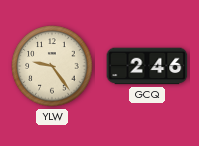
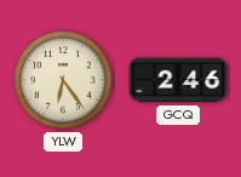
YLW: 9:24 -> 6:24 (63, 80)
